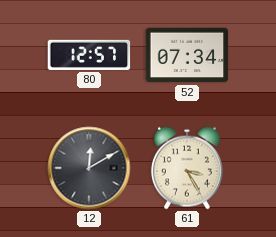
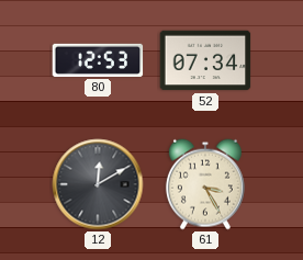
80: 12:57 -> 12:53 (98, 60)
